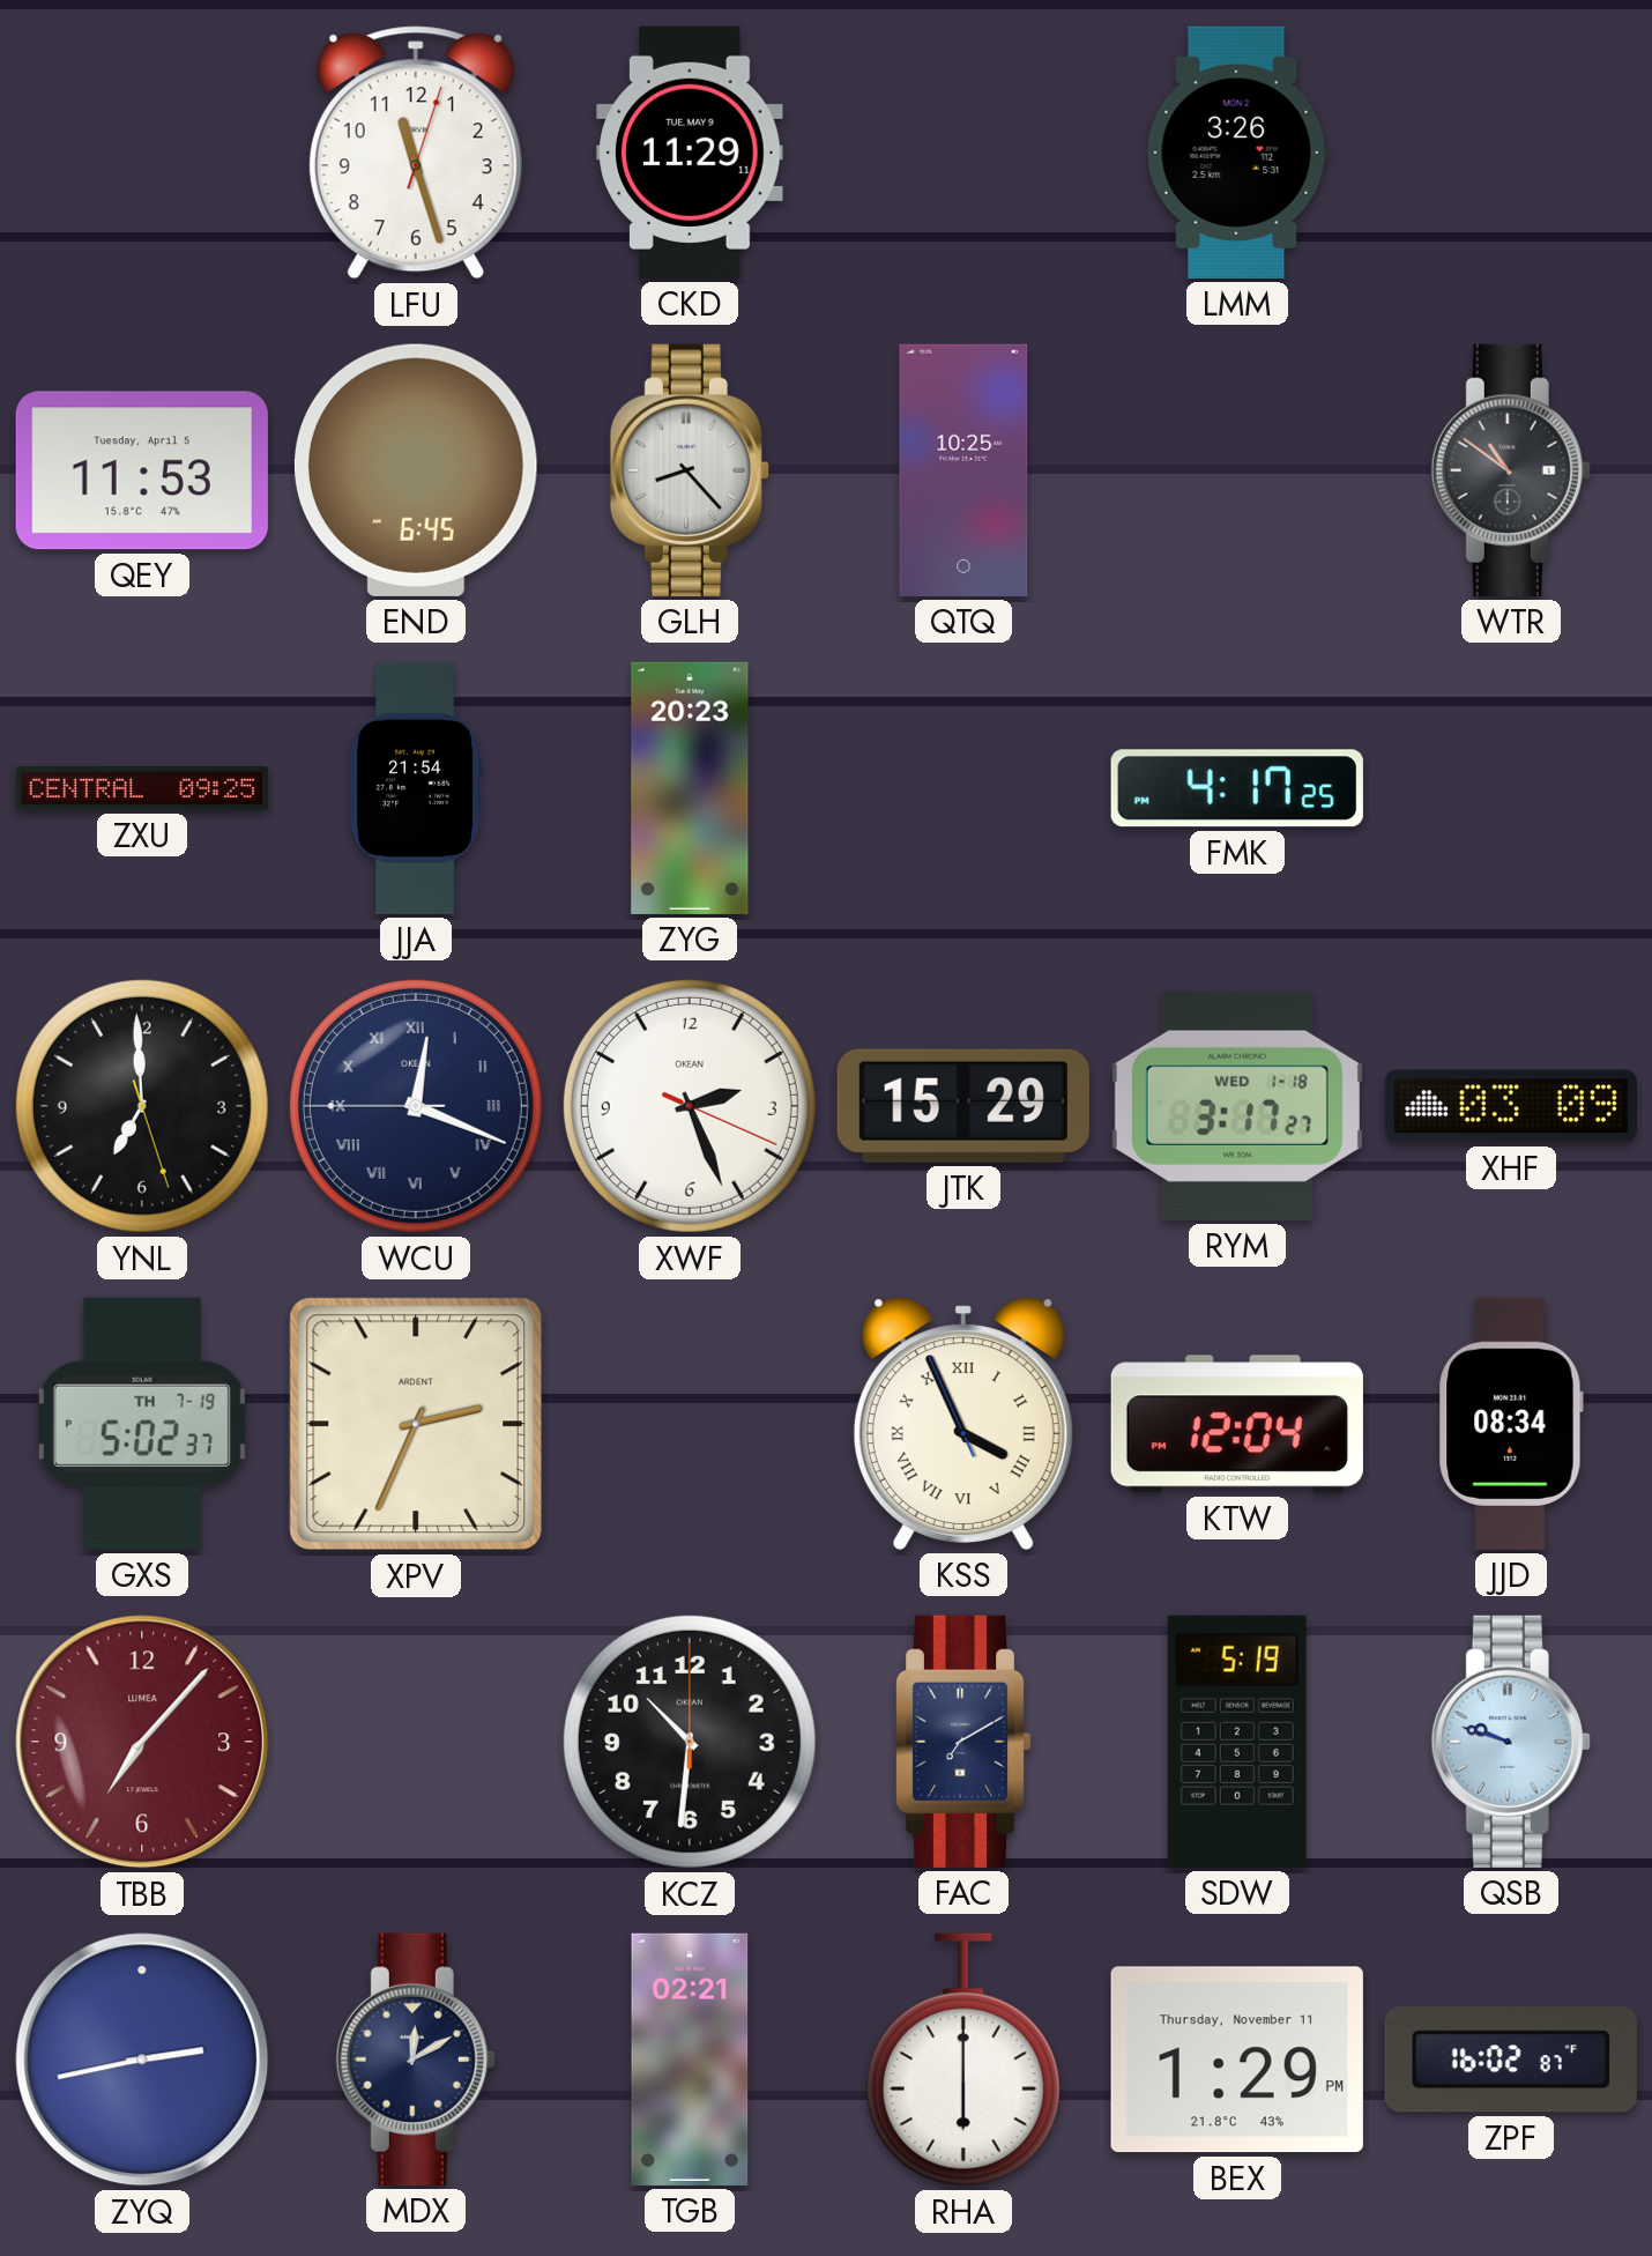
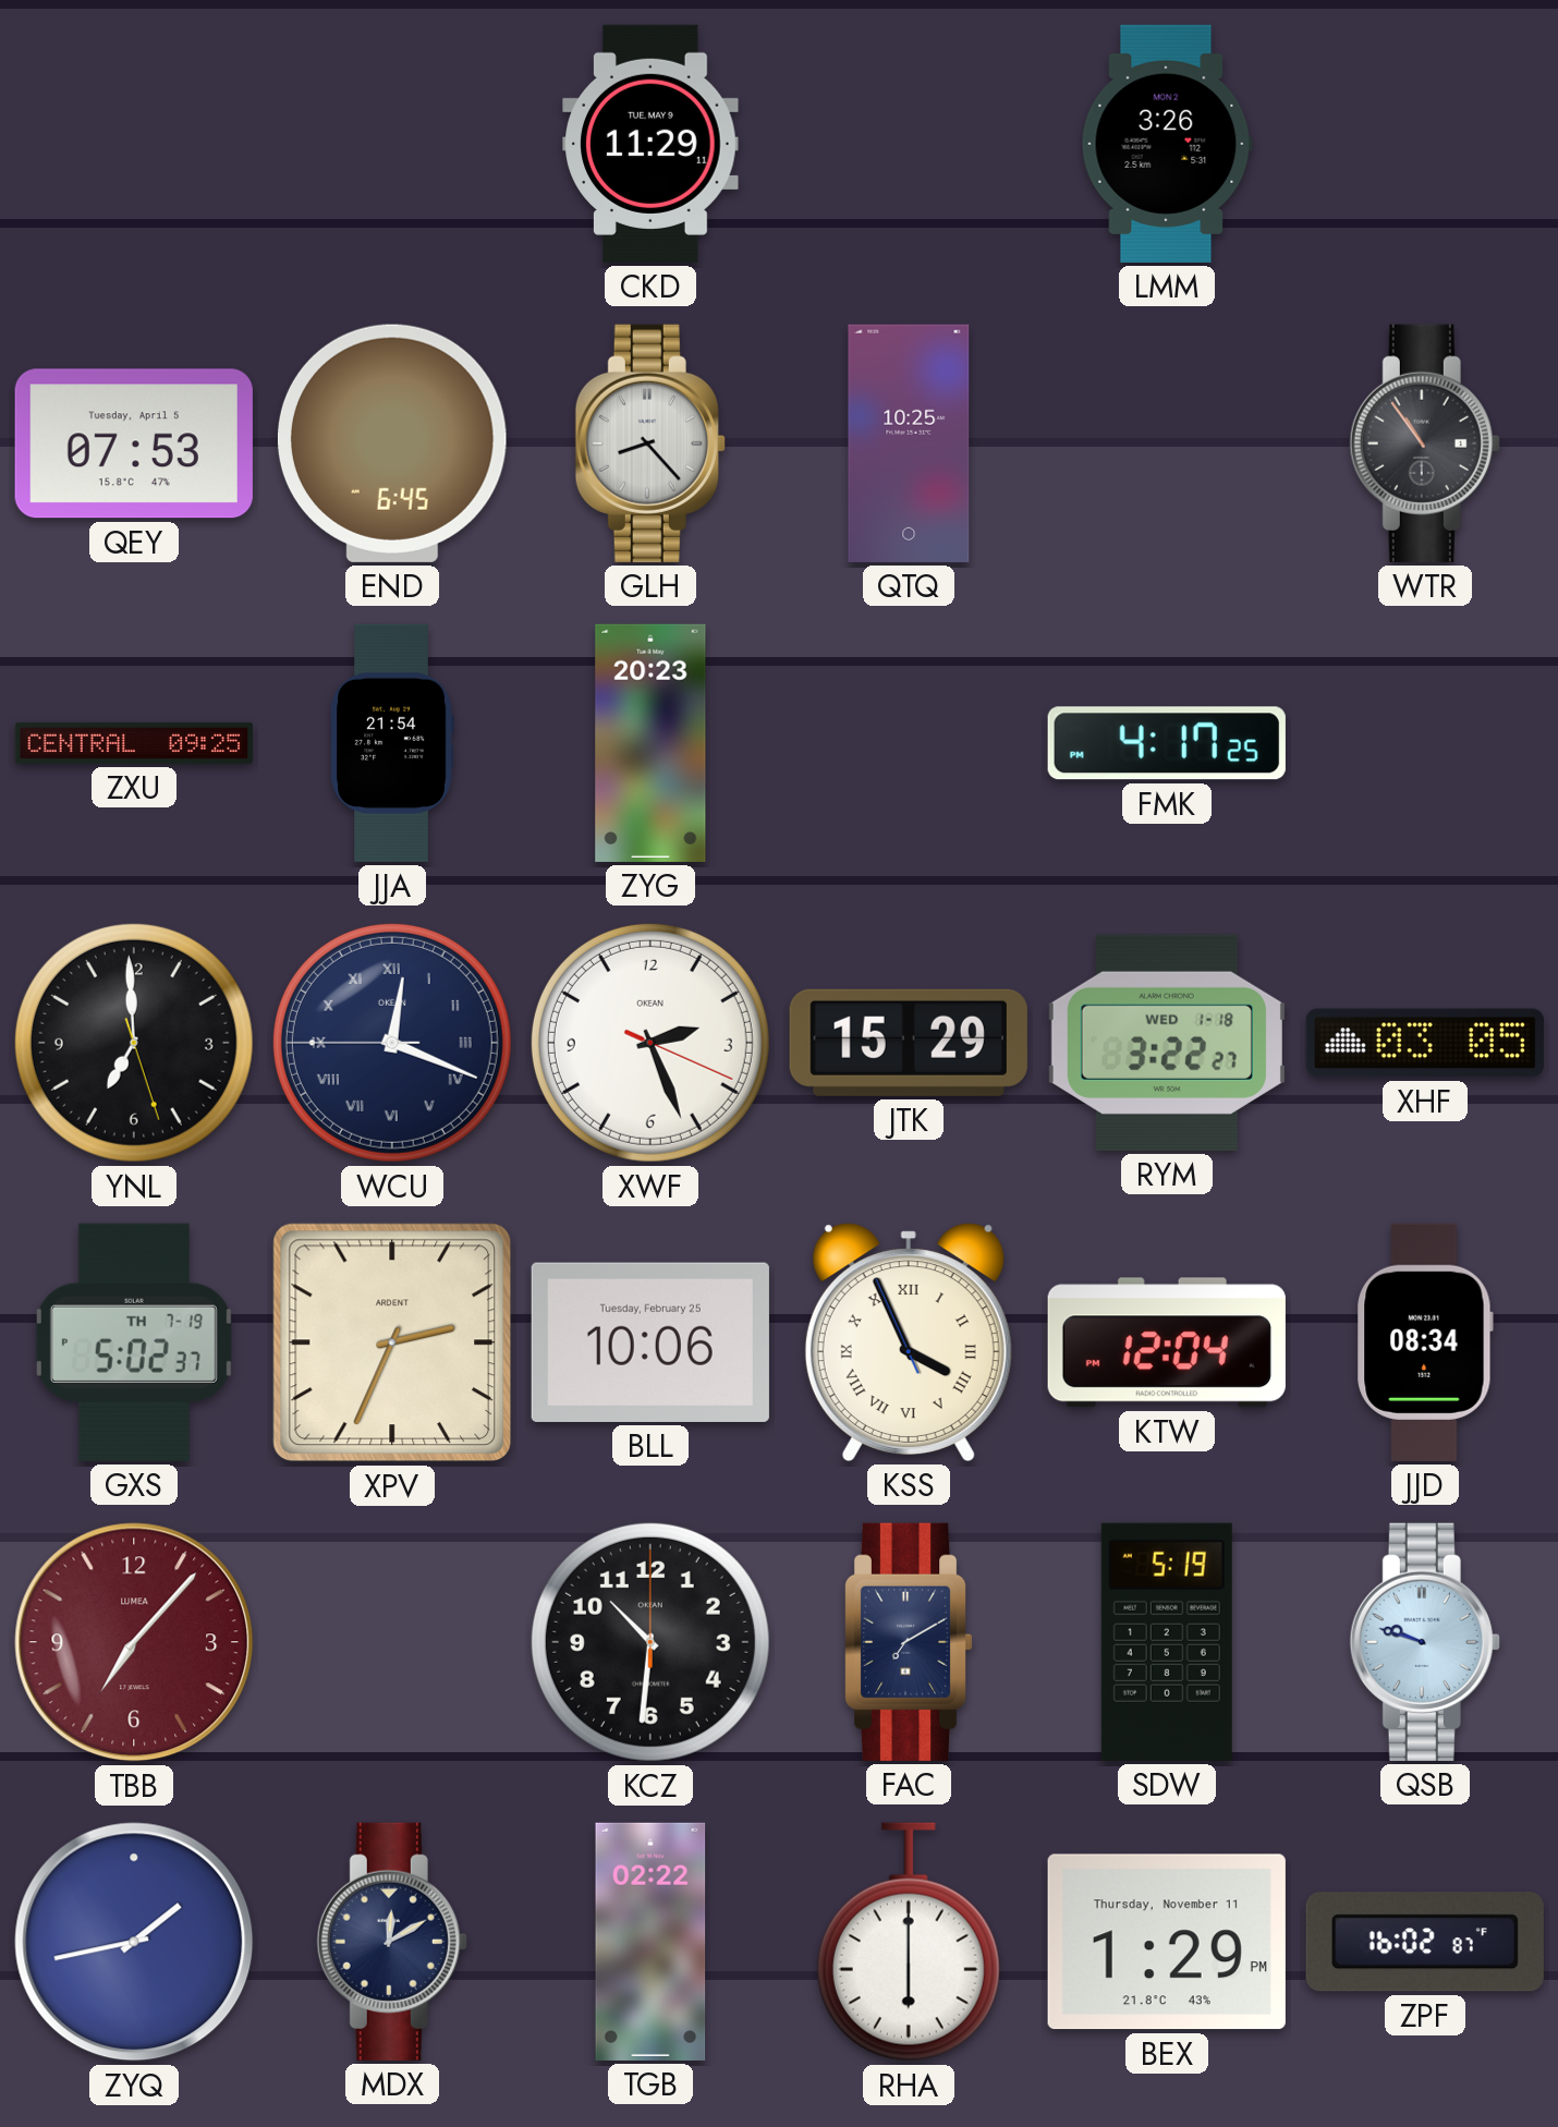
LFU: 11:27 -> none (416, 153)
QEY: 11:53 -> 07:53 (134, 443)
WTR: 10:51 -> 10:54 (1425, 443)
RYM: 3:17 -> 3:22 (1167, 1043)
XHF: 03:09 -> 03:05 (1425, 1043)
BLL: none -> 10:06 (650, 1342)
ZYQ: 2:43 -> 1:43 (134, 1942)
TGB: 02:21 -> 02:22 (650, 1942)
